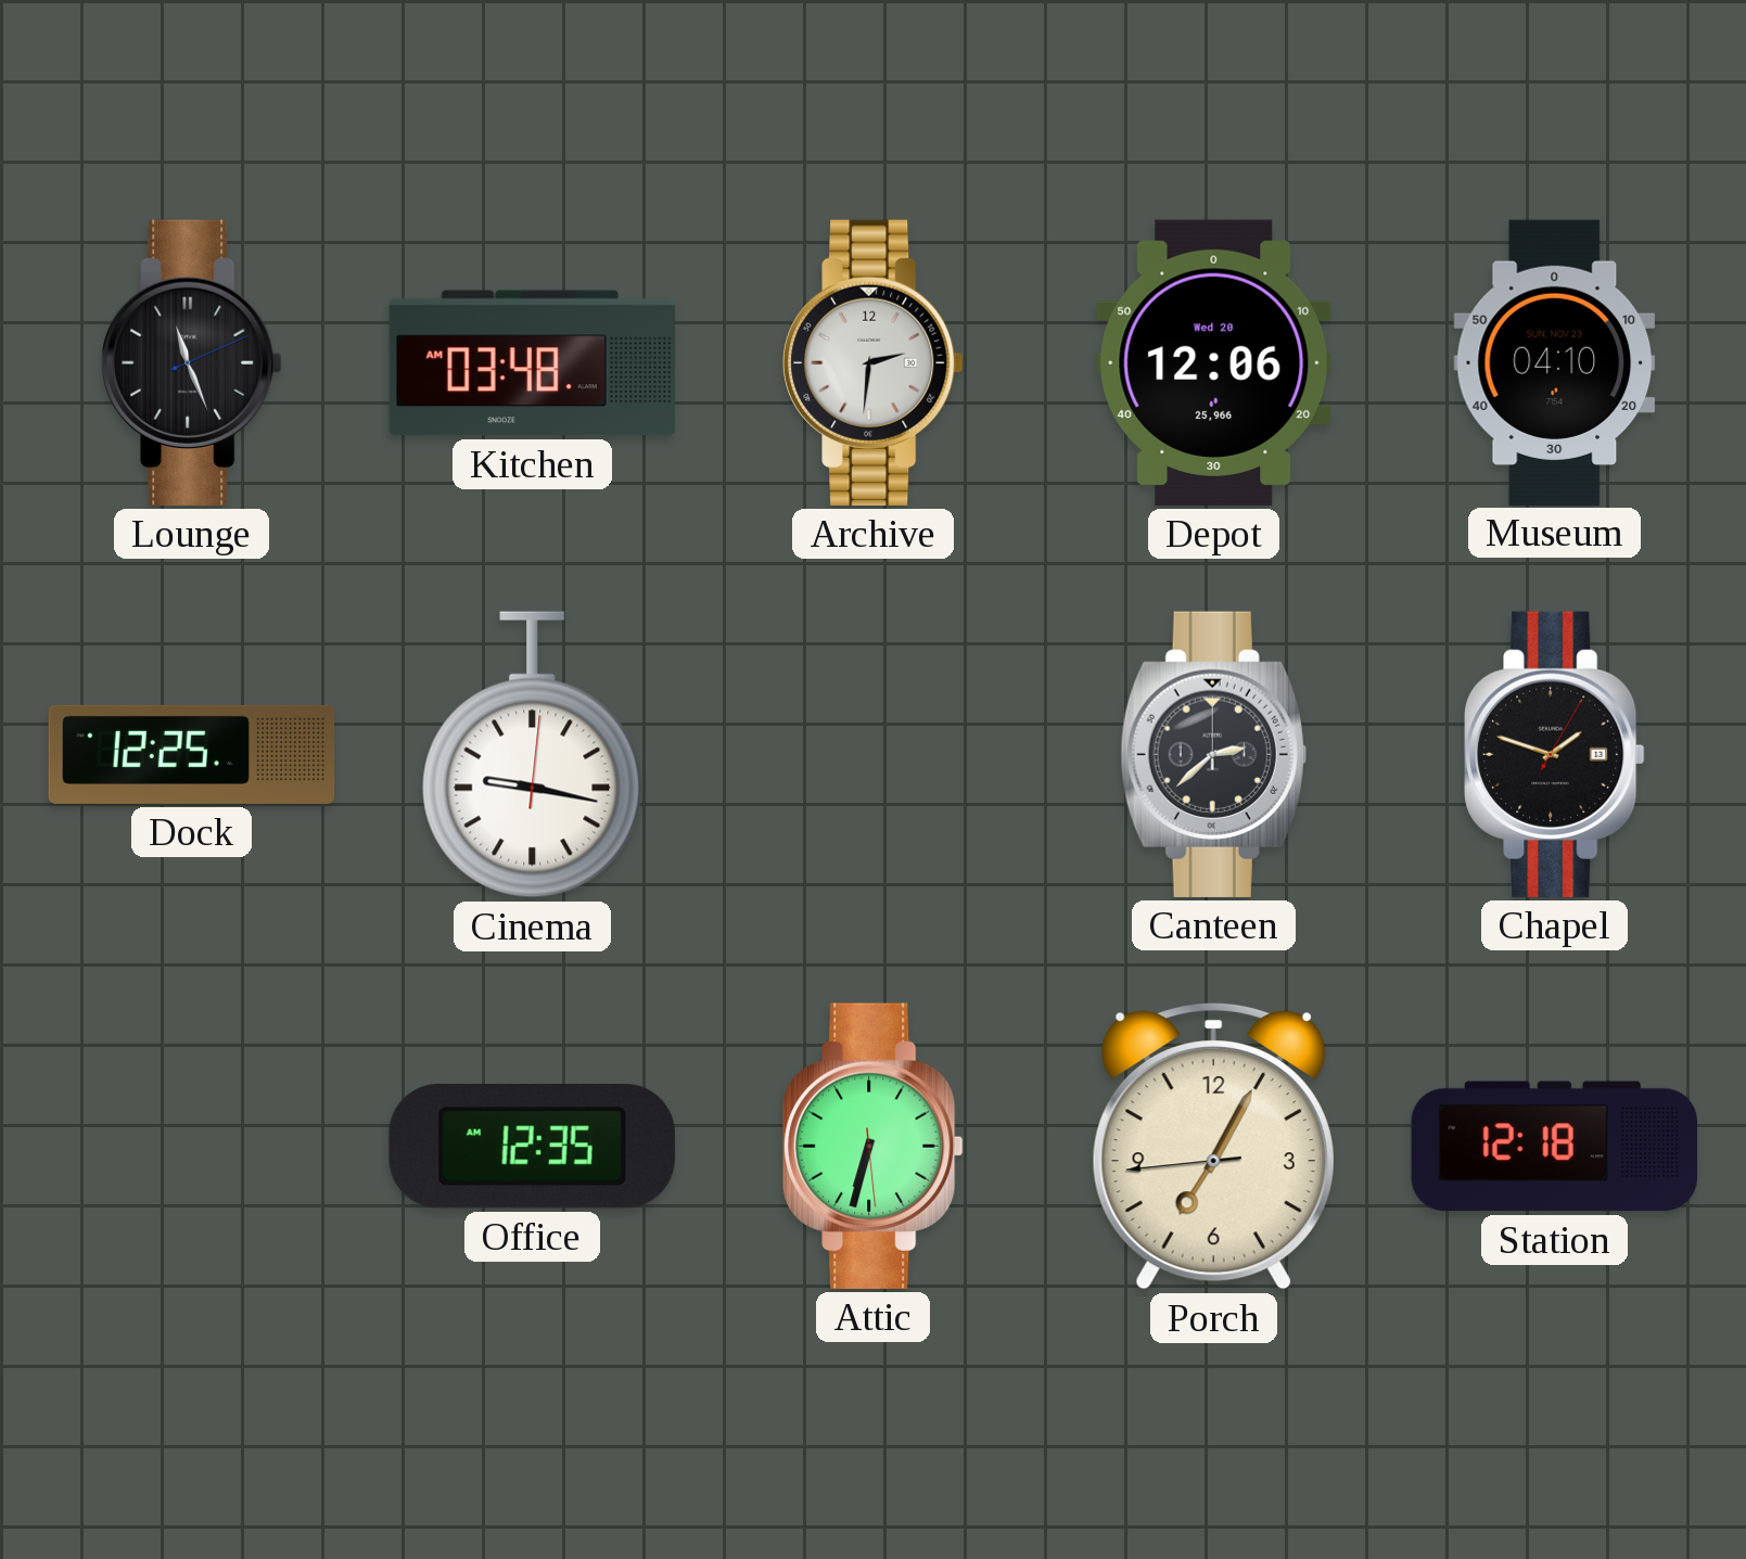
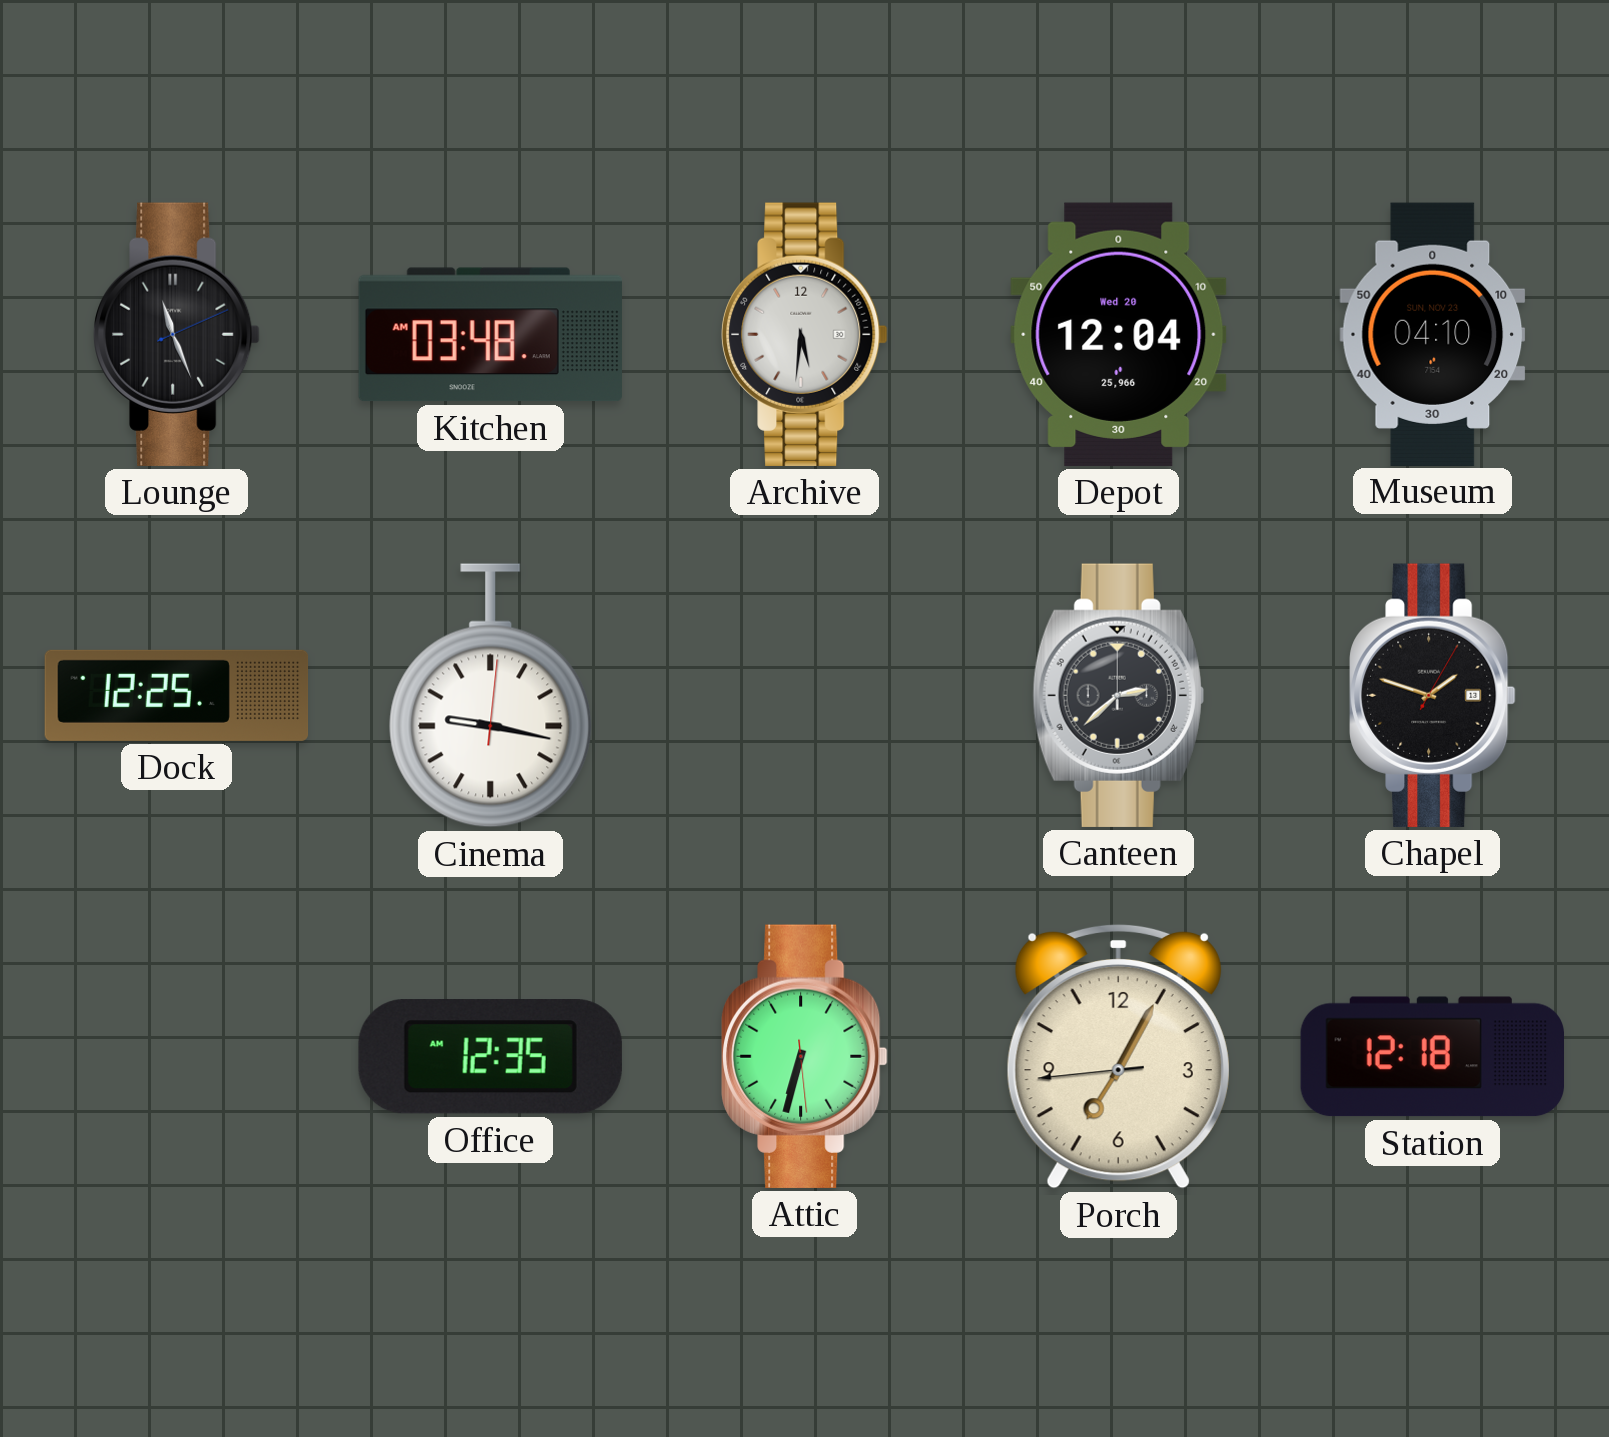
Archive: 2:31 -> 5:31 (805, 334)
Depot: 12:06 -> 12:04 (1119, 334)
